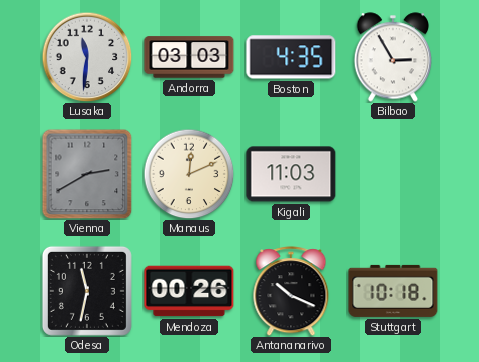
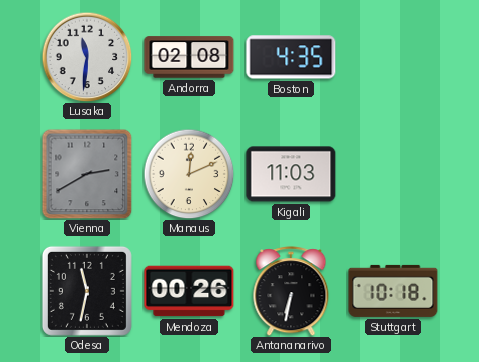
Andorra: 03:03 -> 02:08 (189, 57)
Bilbao: 2:55 -> none (393, 57)
Antananarivo: 10:19 -> 6:32 (291, 291)
